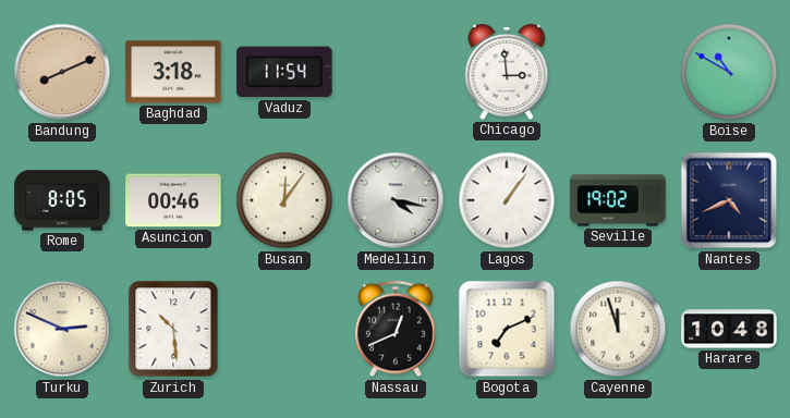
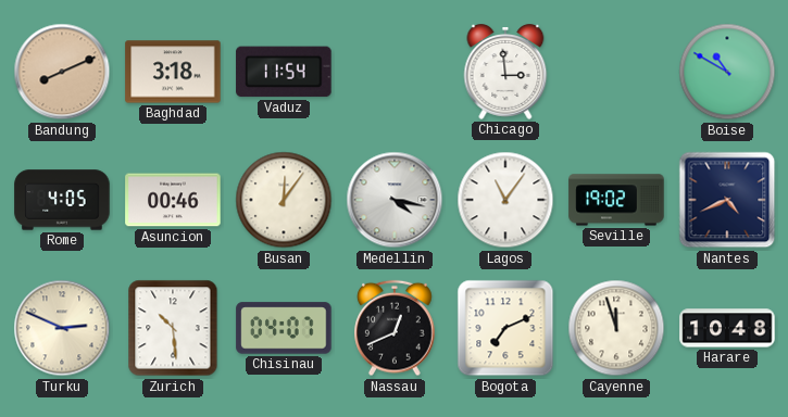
Rome: 8:05 -> 4:05 (62, 200)
Lagos: 1:06 -> 11:06 (505, 200)
Chisinau: none -> 04:07 (284, 328)
